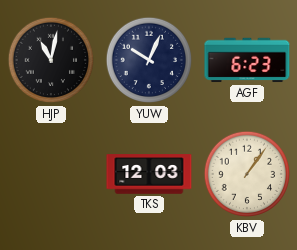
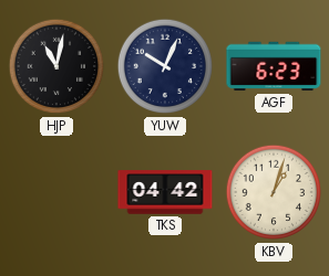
TKS: 12:03 -> 04:42 (165, 192)
KBV: 1:06 -> 1:03 (274, 192)
